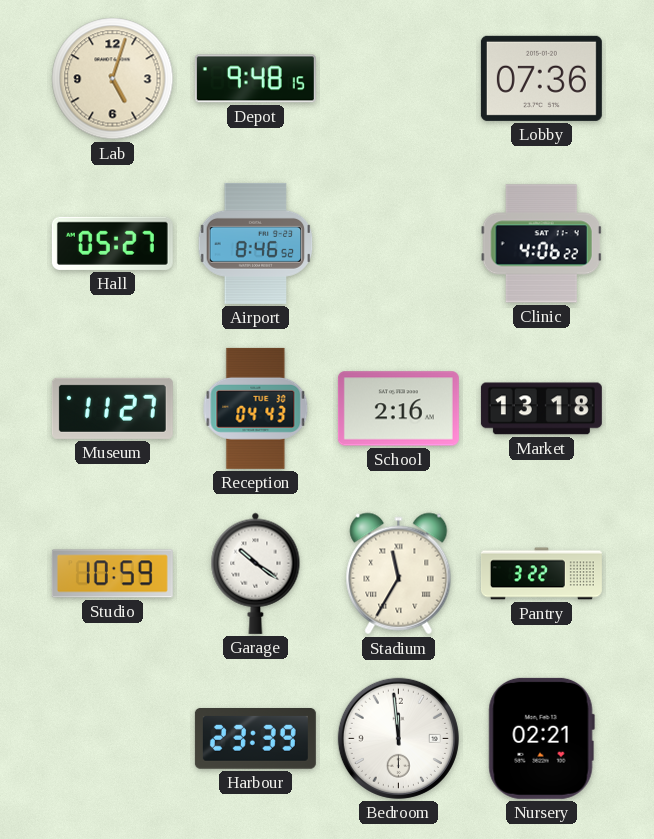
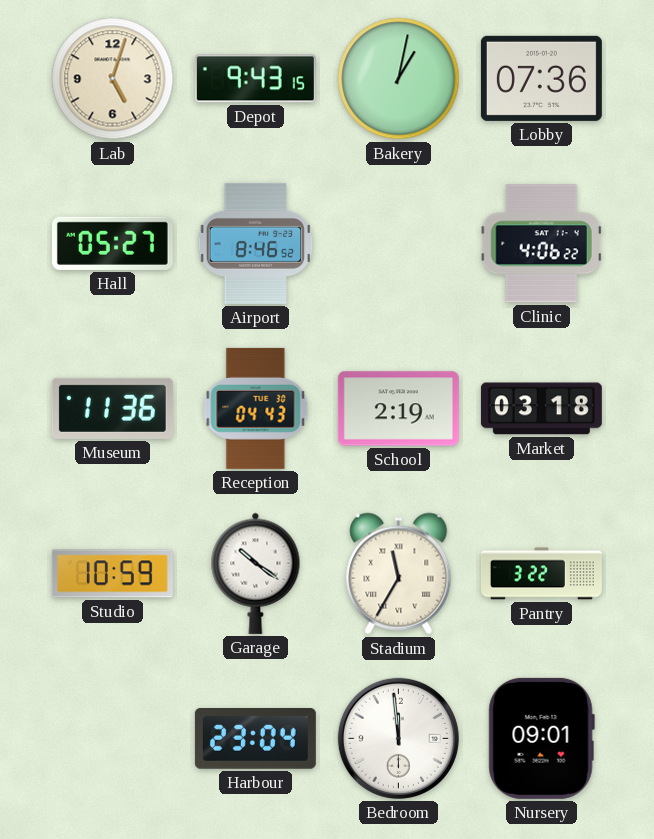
Depot: 9:48 -> 9:43 (255, 79)
Bakery: none -> 1:02 (399, 79)
Museum: 11:27 -> 11:36 (112, 408)
School: 2:16 -> 2:19 (398, 409)
Market: 13:18 -> 03:18 (541, 409)
Harbour: 23:39 -> 23:04 (255, 739)
Nursery: 02:21 -> 09:01 (541, 738)
